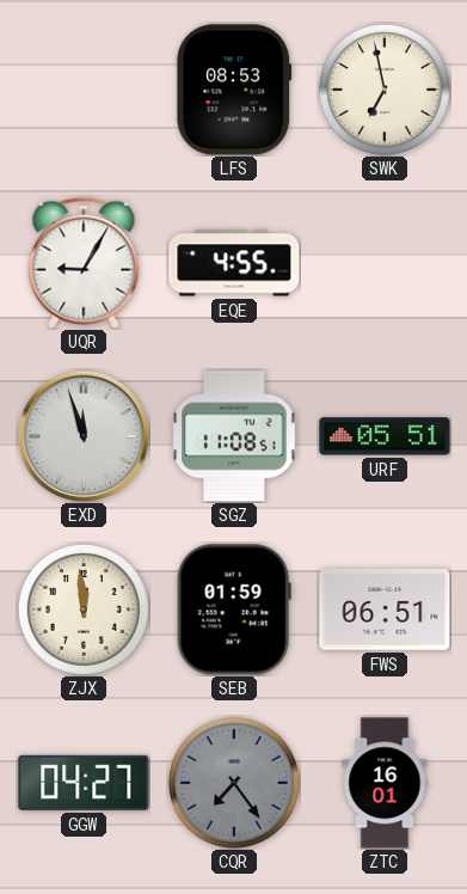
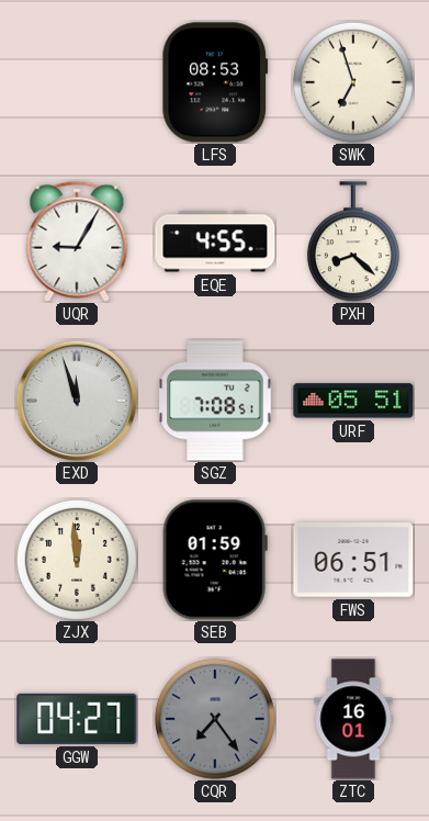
SWK: 6:58 -> 6:57 (353, 82)
PXH: none -> 8:22 (353, 241)
SGZ: 11:08 -> 7:08 (215, 401)
